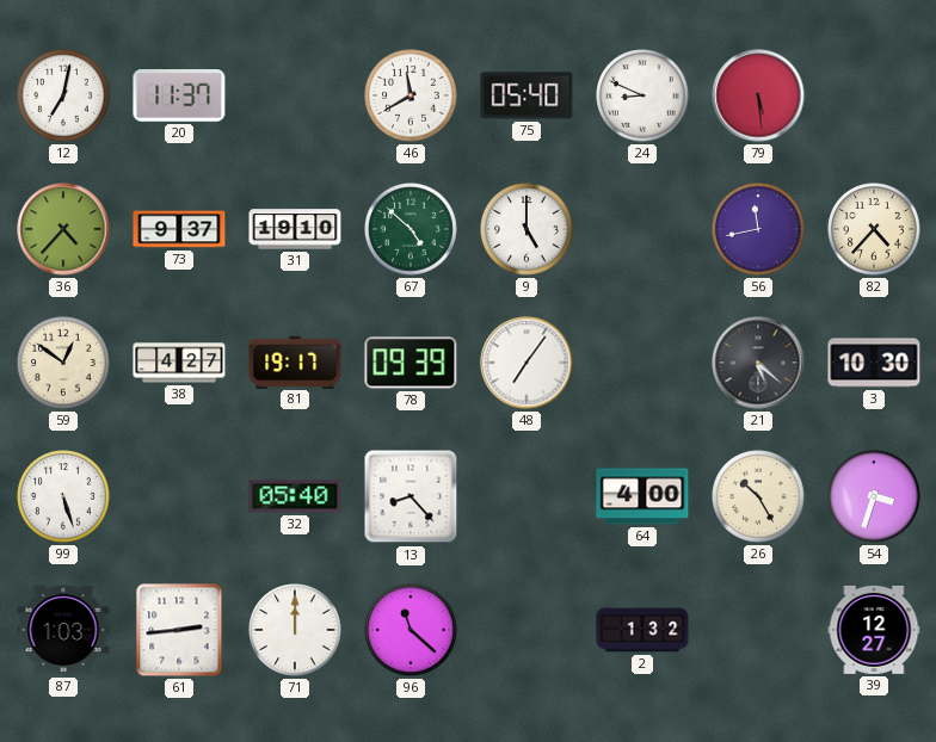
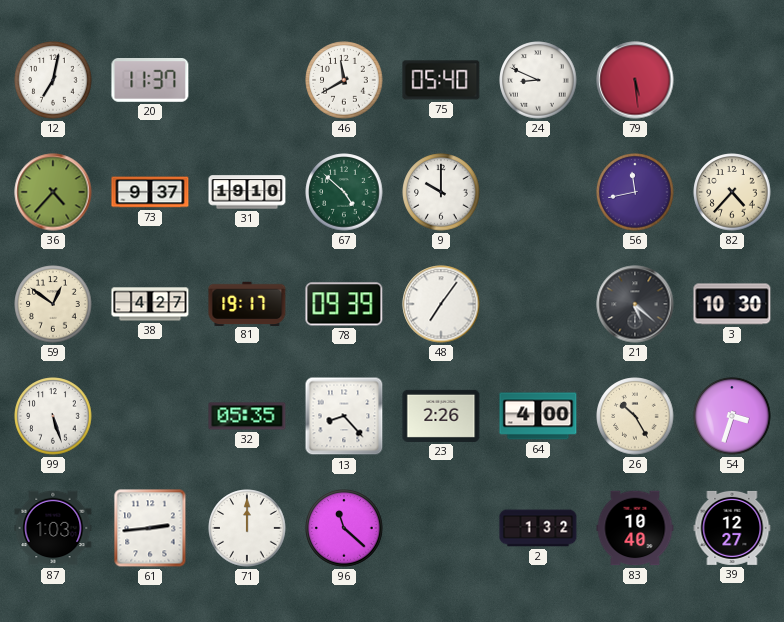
9: 5:00 -> 10:00 (441, 192)
32: 05:40 -> 05:35 (247, 416)
23: none -> 2:26 (441, 416)
83: none -> 10:40 (635, 528)
